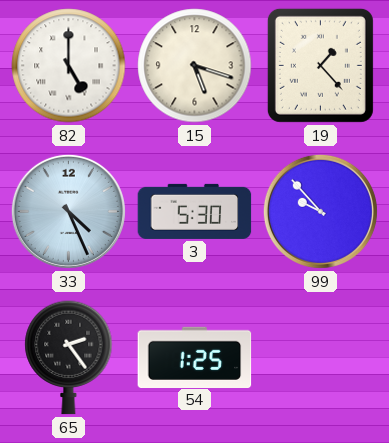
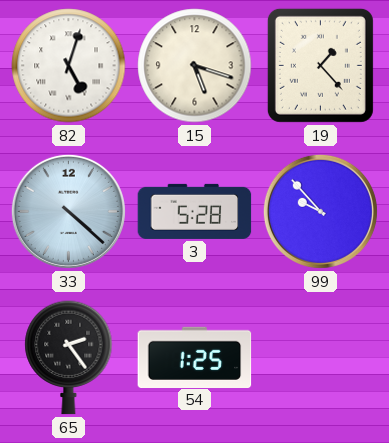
82: 5:00 -> 5:03 (69, 66)
33: 4:26 -> 4:22 (68, 211)
3: 5:30 -> 5:28 (195, 211)
